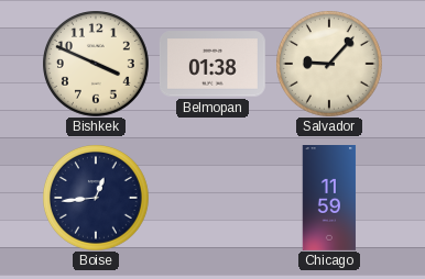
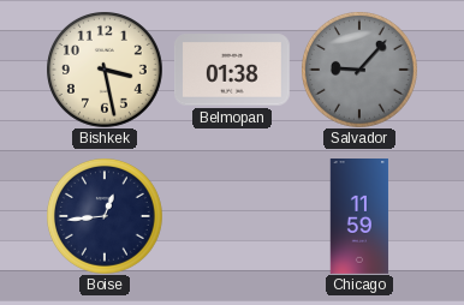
Bishkek: 3:49 -> 3:28 (105, 70)
Salvador dial: cream -> grey (359, 70)
